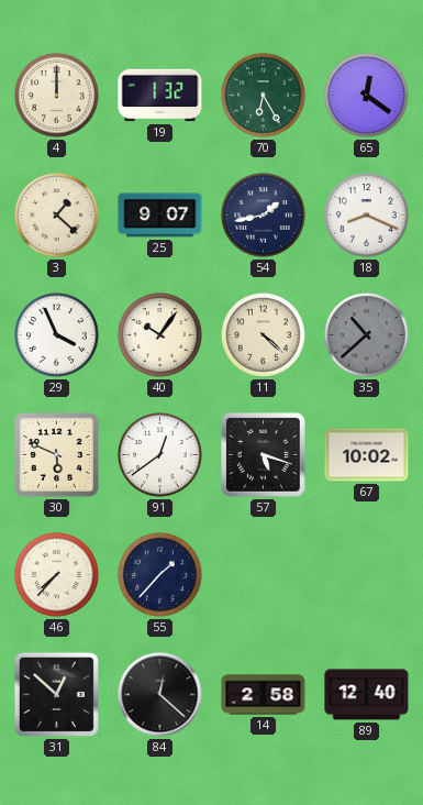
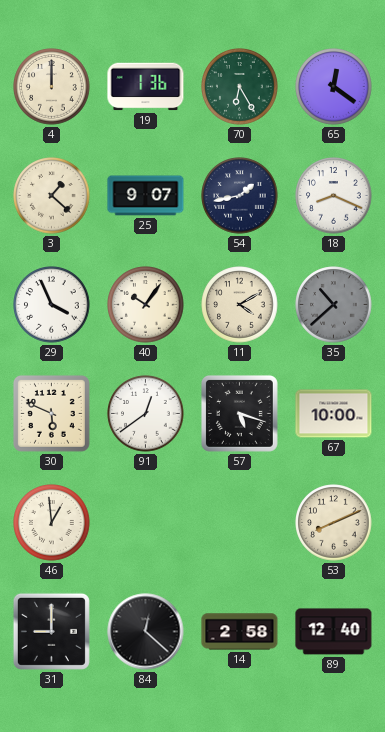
19: 1:32 -> 1:36 (146, 87)
11: 4:22 -> 4:10 (240, 305)
67: 10:02 -> 10:00 (334, 414)
46: 7:37 -> 12:59 (52, 523)
55: 1:37 -> none (160, 575)
53: none -> 8:11 (334, 523)
31: 12:52 -> 9:00 (51, 631)
